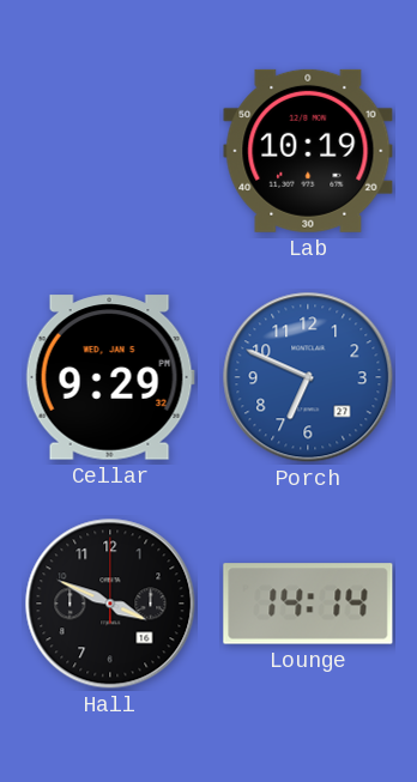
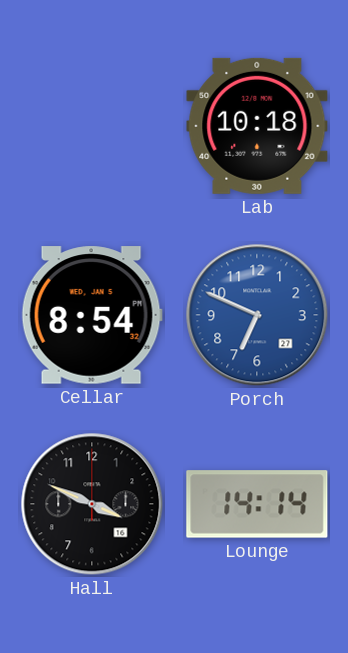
Lab: 10:19 -> 10:18 (257, 126)
Cellar: 9:29 -> 8:54 (92, 315)
